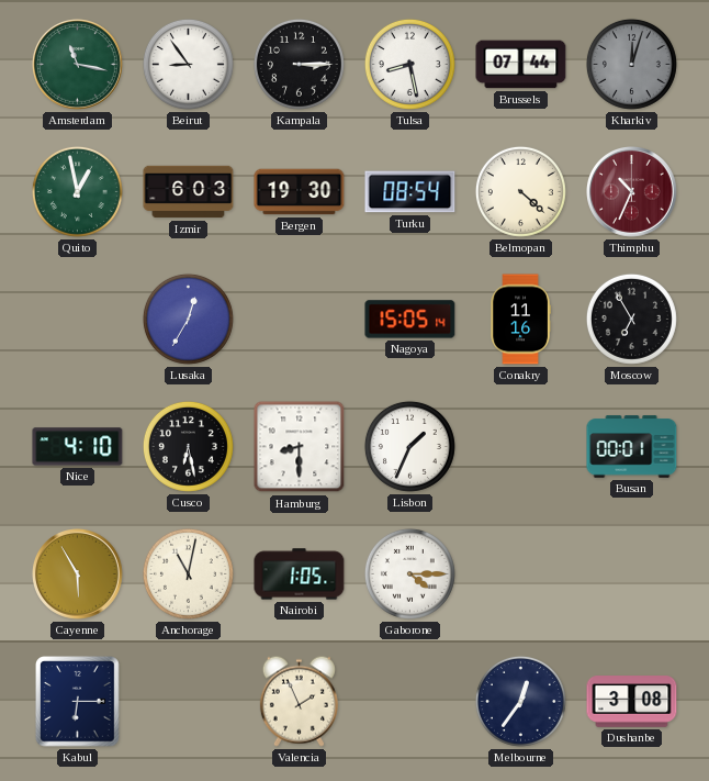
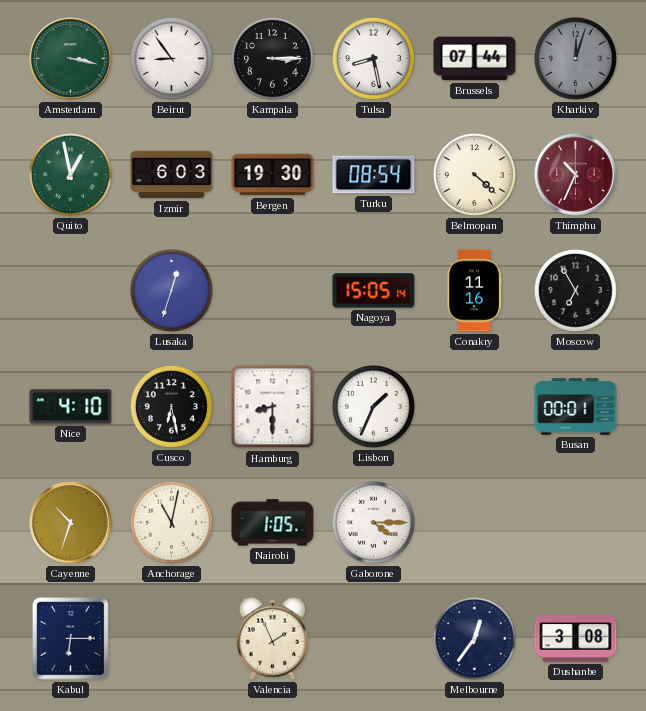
Amsterdam: 11:17 -> 3:17 (71, 59)
Lusaka: 12:35 -> 12:33 (171, 290)
Cayenne: 5:55 -> 10:33 (71, 523)
